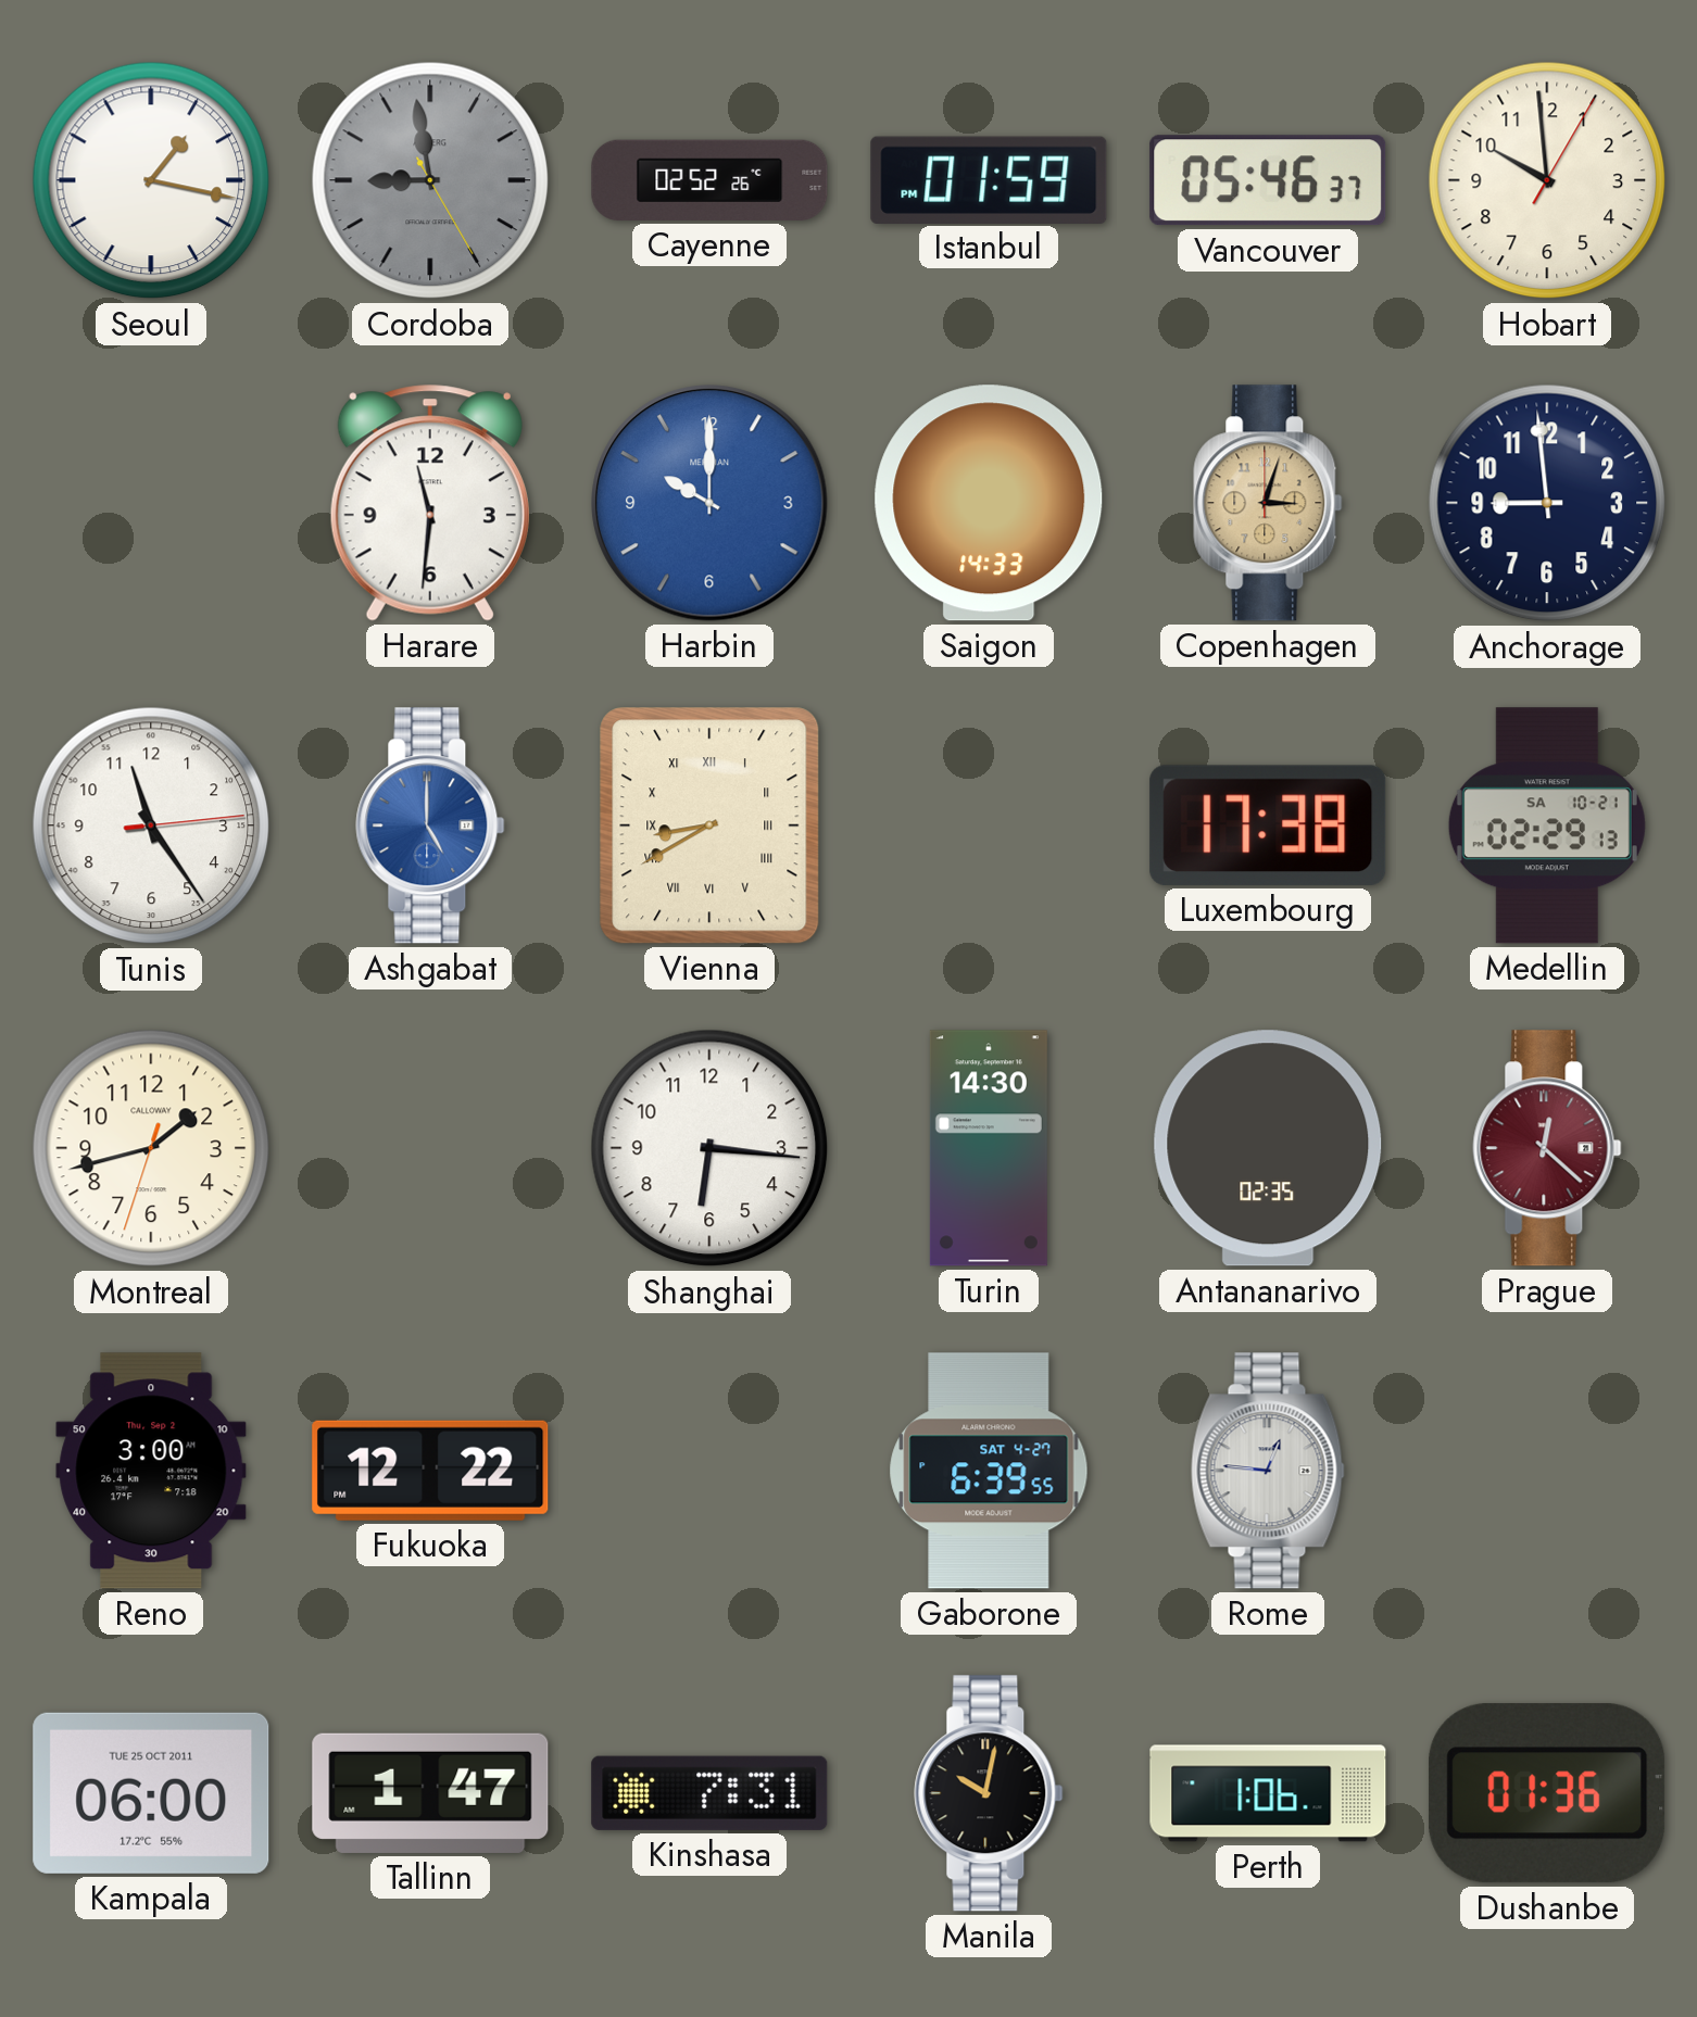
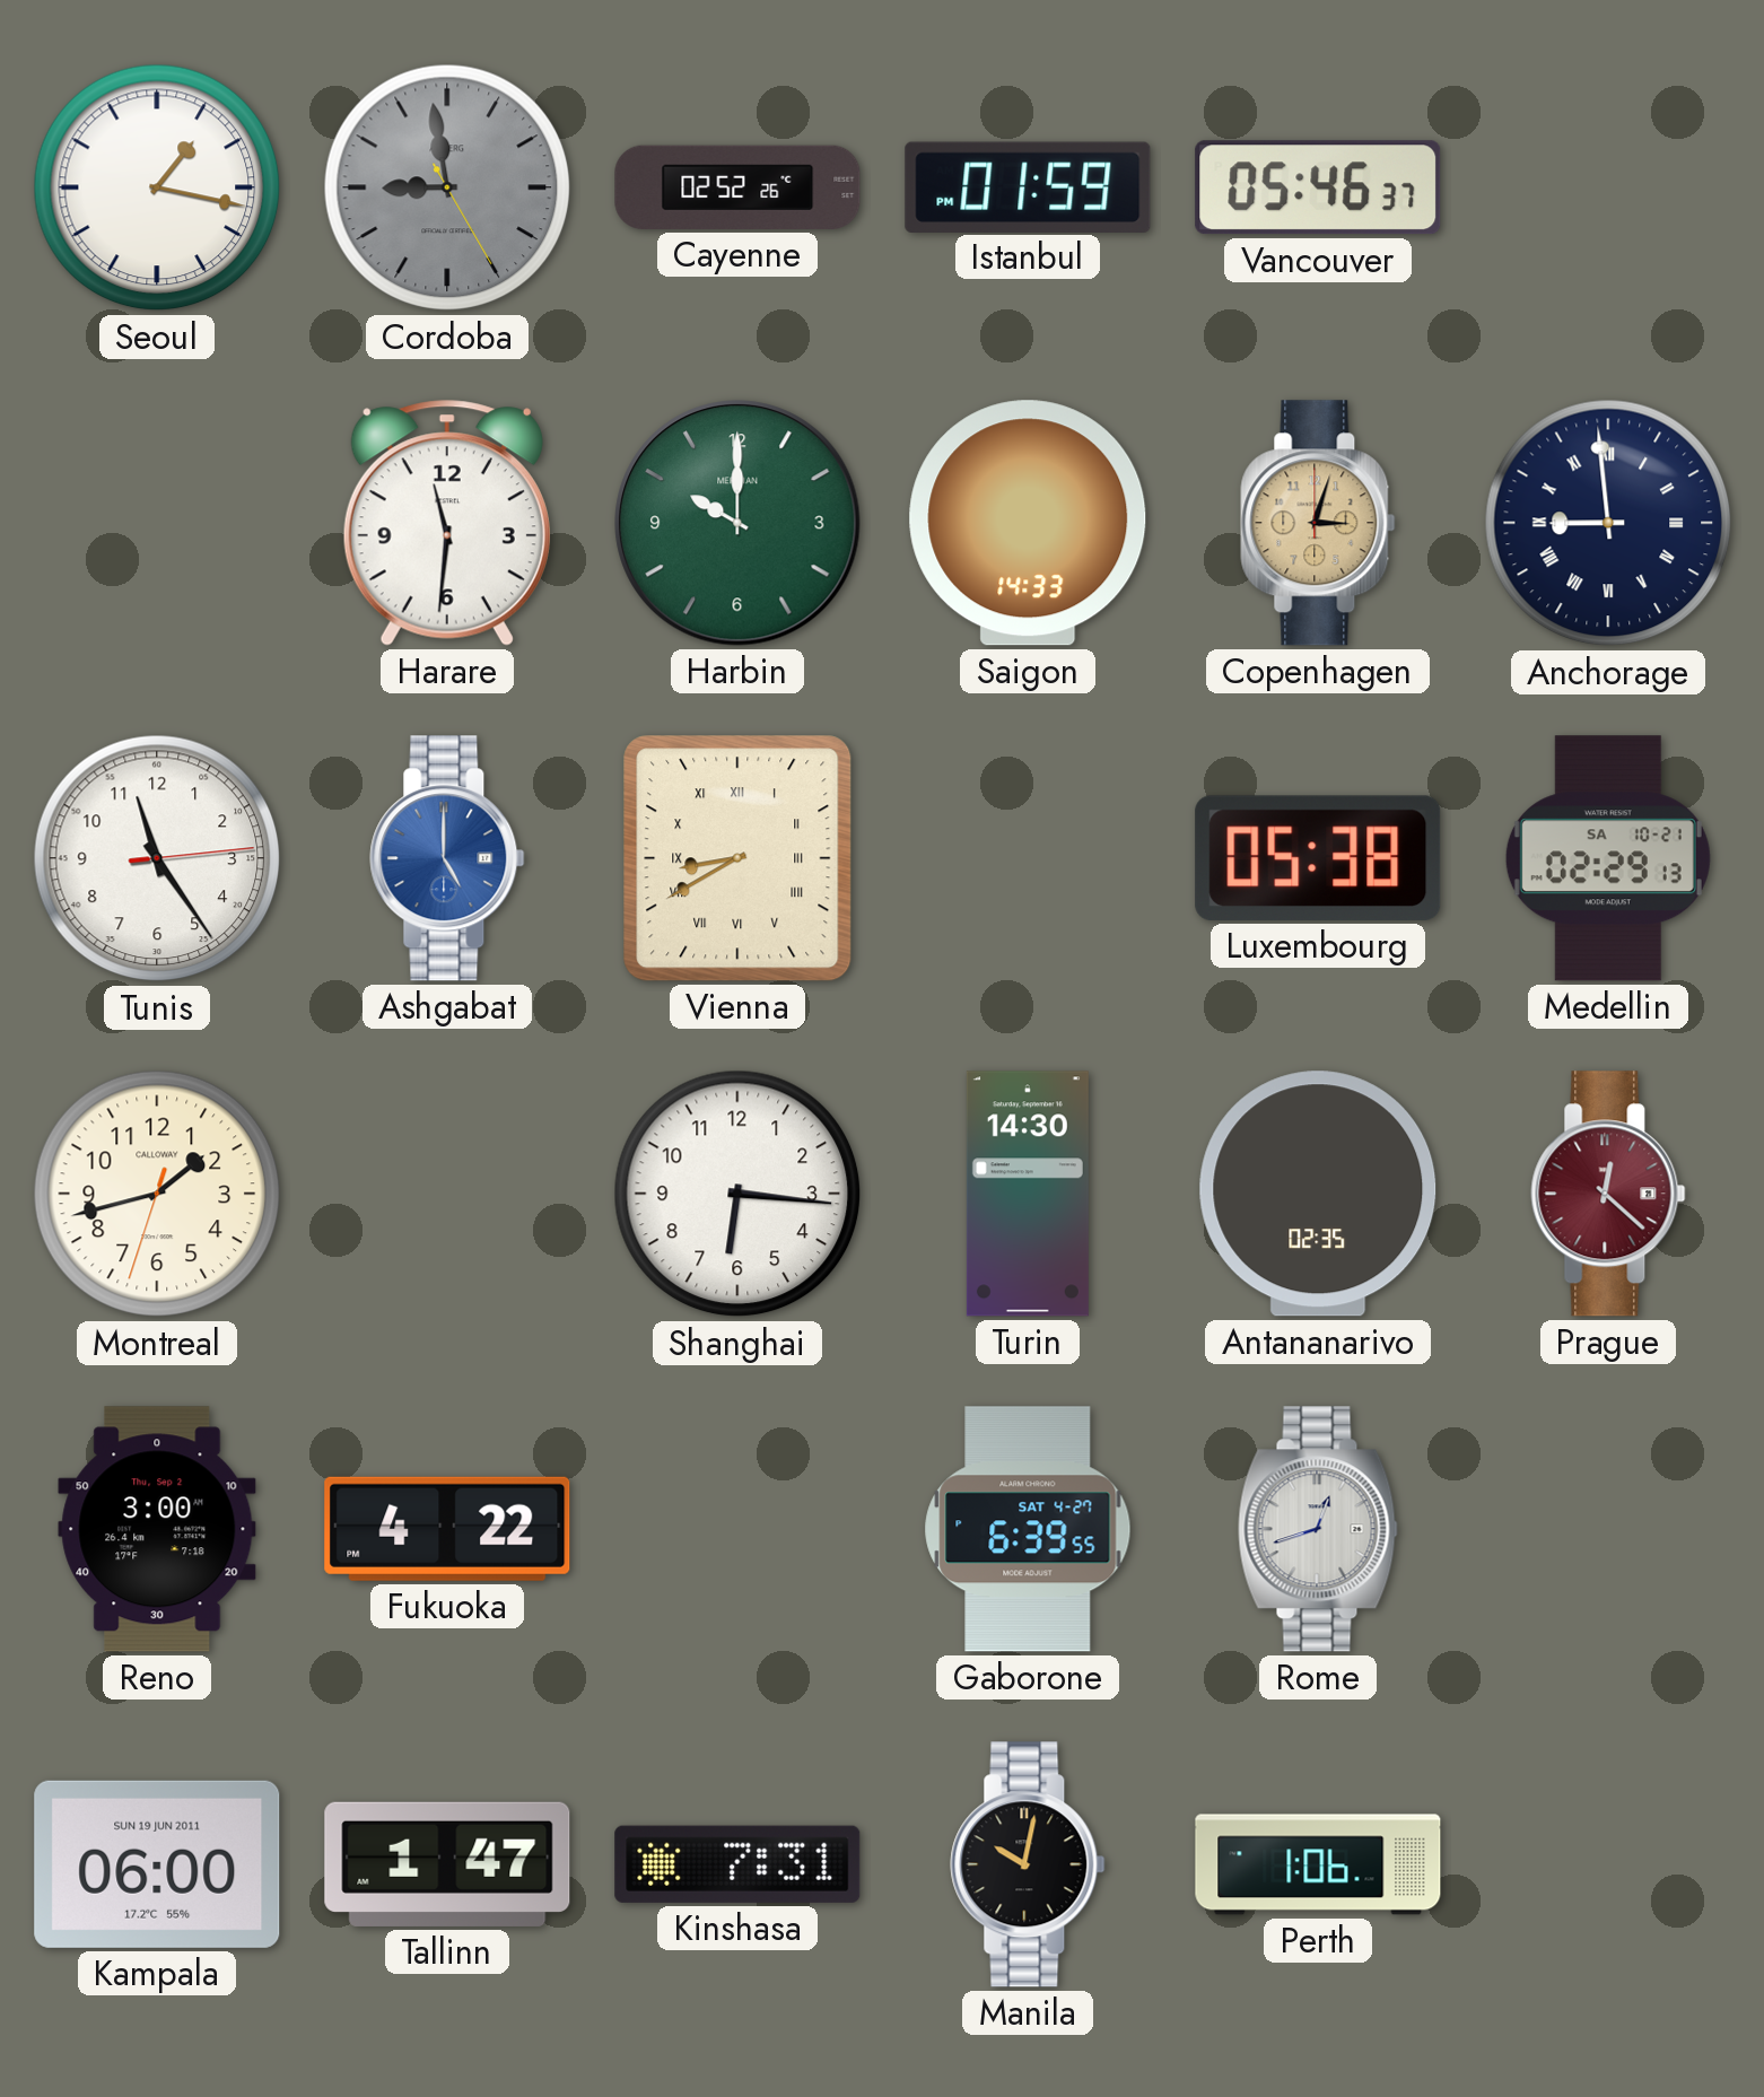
Hobart: 9:59 -> none (1547, 180)
Harbin dial: blue -> green (737, 523)
Anchorage numerals: Arabic -> Roman (1608, 523)
Luxembourg: 17:38 -> 05:38 (1318, 858)
Fukuoka: 12:22 -> 4:22 (447, 1529)
Rome: 12:46 -> 12:42 (1318, 1529)
Kampala date: TUE 25 OCT 2011 -> SUN 19 JUN 2011 (157, 1864)
Dushanbe: 01:36 -> none (1547, 1793)
